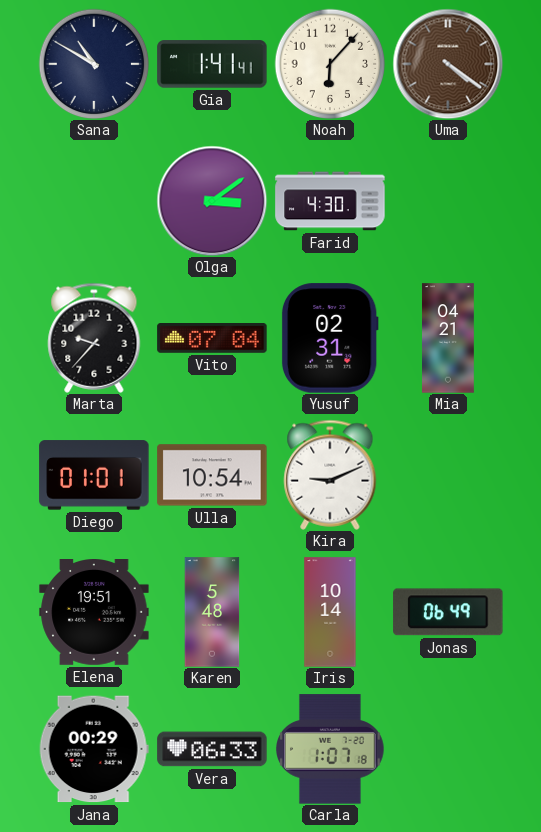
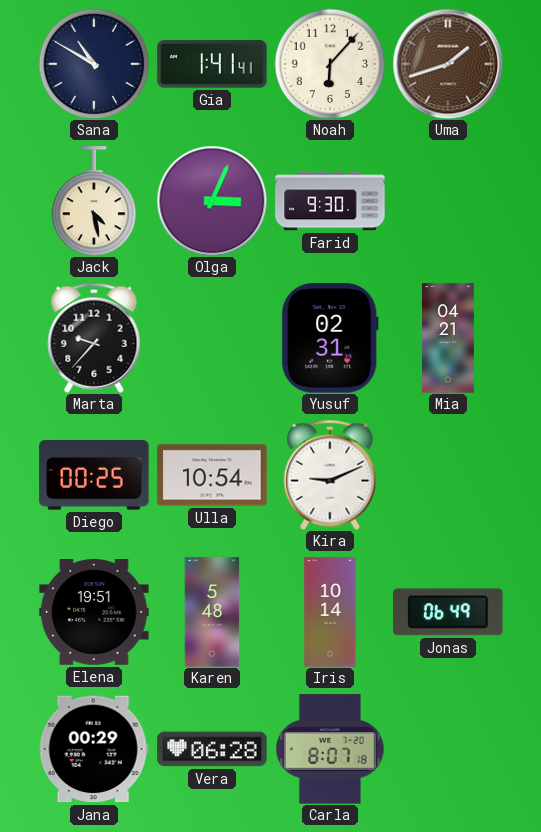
Uma: 4:21 -> 1:42 (448, 64)
Jack: none -> 4:28 (93, 201)
Olga: 3:09 -> 3:04 (212, 201)
Farid: 4:30 -> 9:30 (330, 201)
Vito: 07:04 -> none (212, 339)
Diego: 01:01 -> 00:25 (94, 475)
Vera: 06:33 -> 06:28 (212, 749)
Carla: 1:07 -> 8:07 (331, 749)
